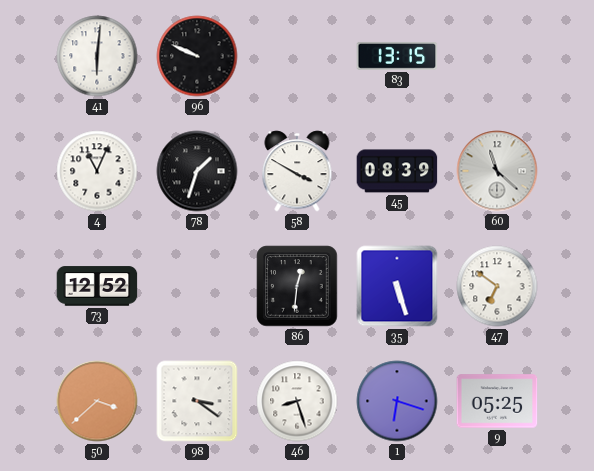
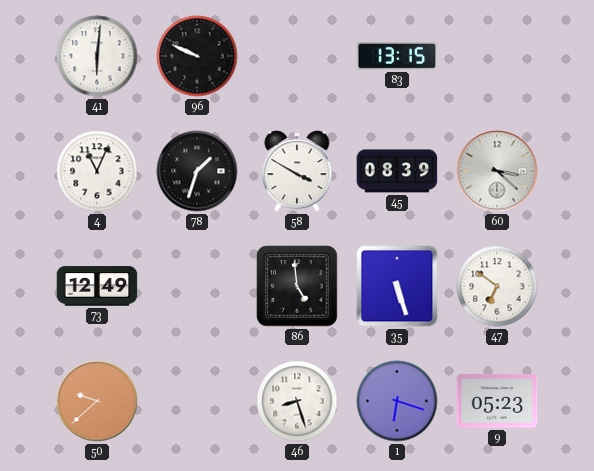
60: 11:22 -> 3:22 (497, 171)
73: 12:52 -> 12:49 (97, 286)
86: 12:31 -> 4:59 (297, 286)
50: 3:38 -> 9:38 (97, 401)
98: 3:21 -> none (197, 401)
9: 05:25 -> 05:23 (497, 401)
